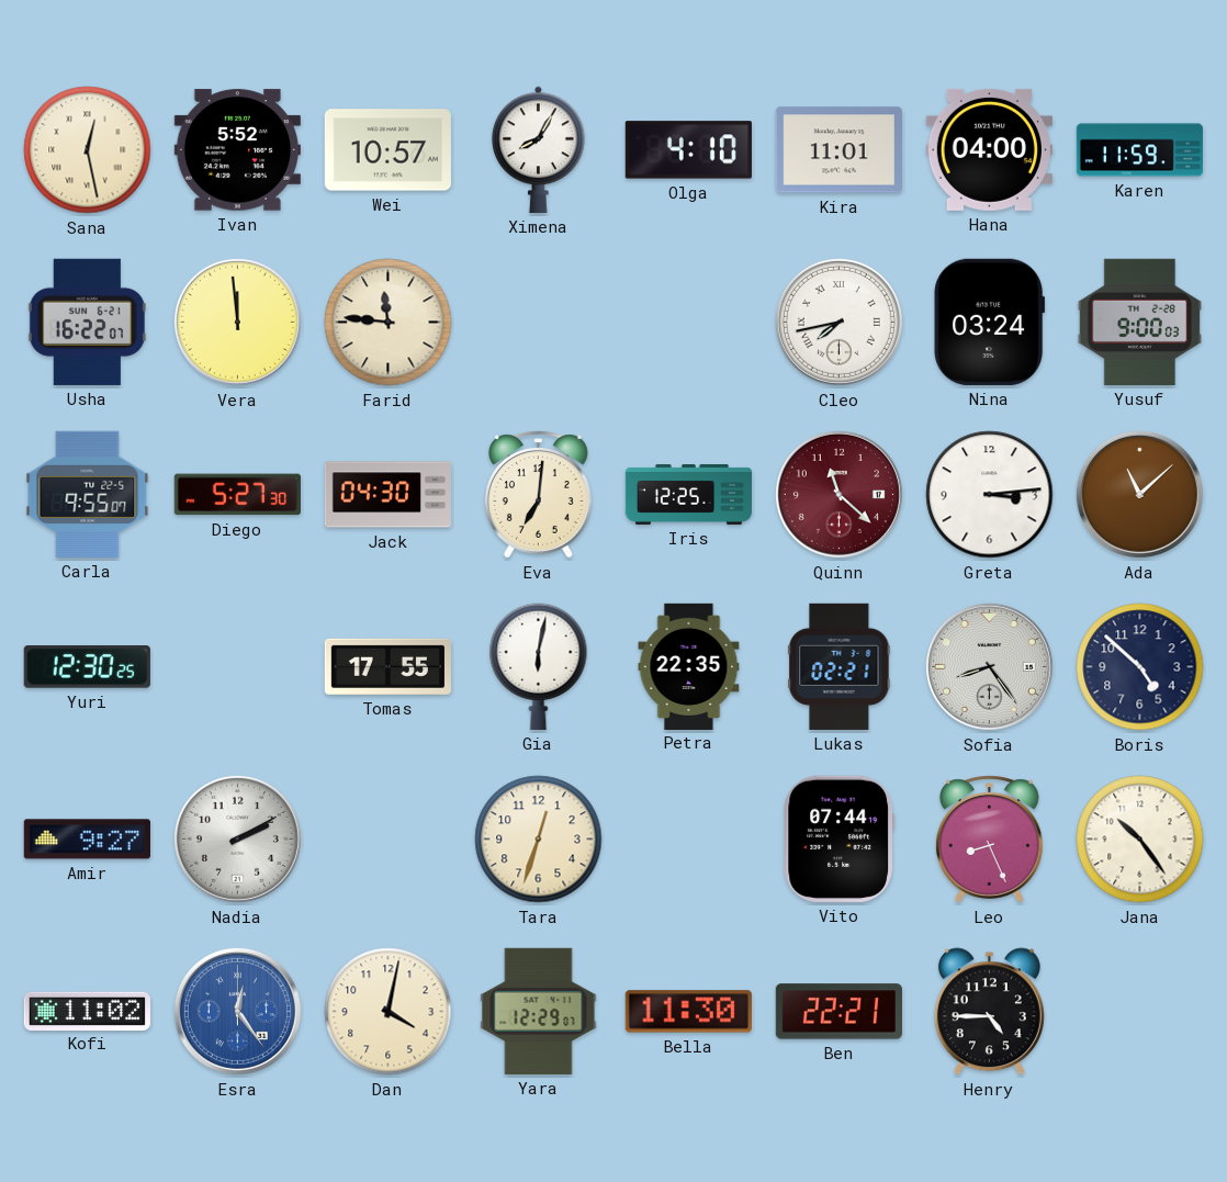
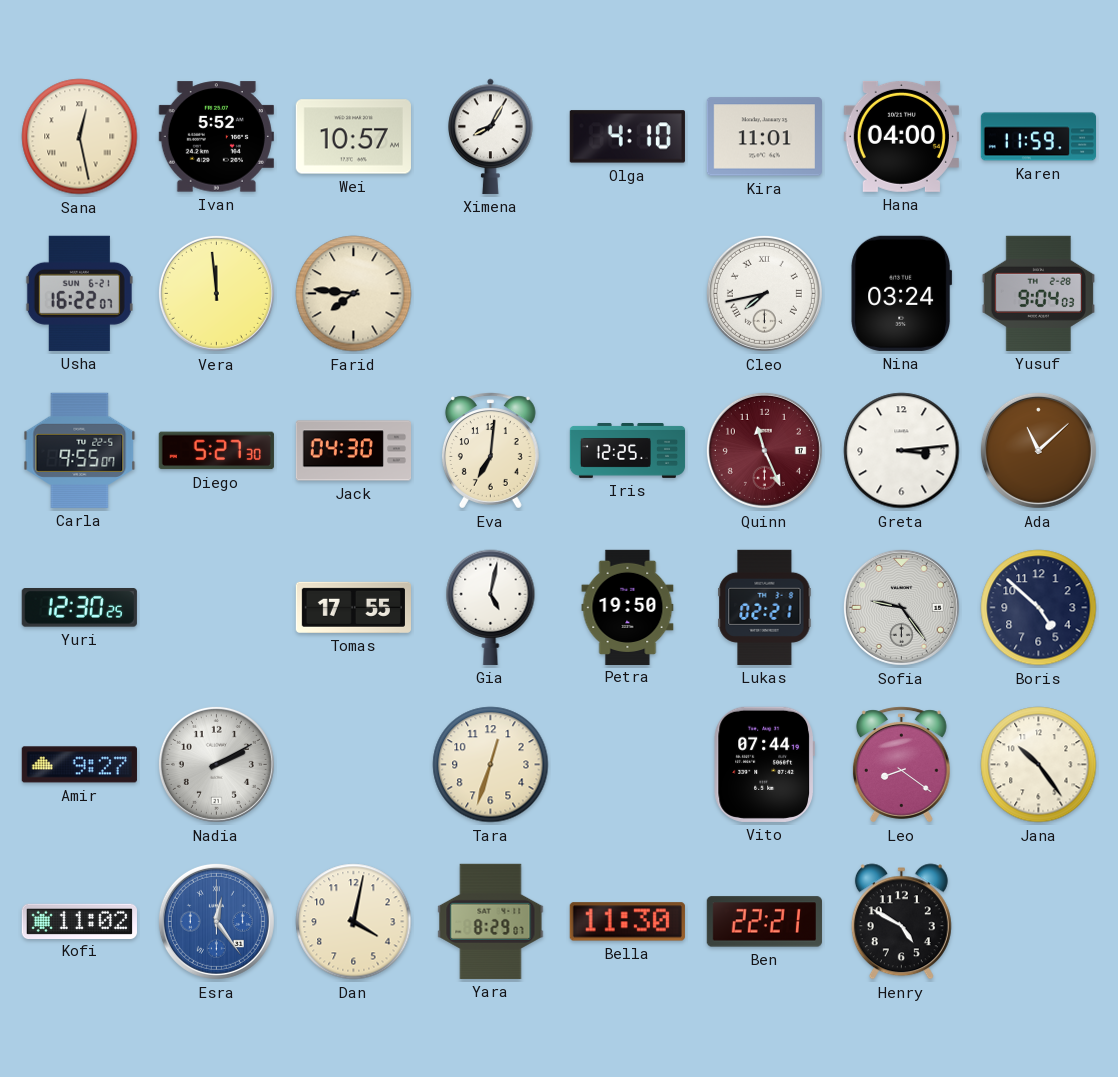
Farid: 11:46 -> 7:46 (354, 294)
Yusuf: 9:00 -> 9:04 (1038, 293)
Quinn: 11:22 -> 11:26 (764, 450)
Gia: 6:02 -> 5:02 (491, 607)
Petra: 22:35 -> 19:50 (628, 607)
Sofia: 8:24 -> 9:24 (901, 607)
Leo: 8:26 -> 8:21 (901, 765)
Yara: 12:29 -> 8:29 (491, 921)
Henry: 4:45 -> 4:50 (901, 922)
